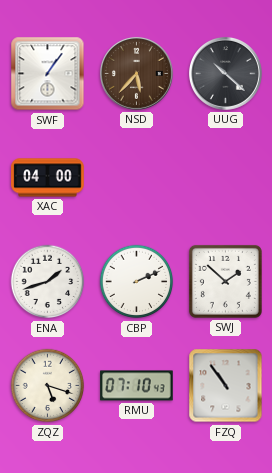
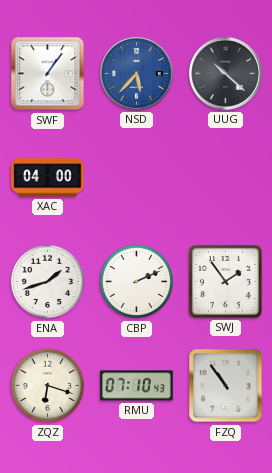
NSD dial: brown -> blue (136, 73)
SWJ: 1:52 -> 1:54 (225, 281)
ZQZ: 5:18 -> 6:18 (48, 386)
